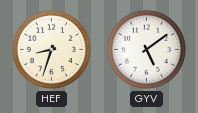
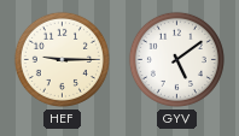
HEF: 8:33 -> 9:15 (62, 59)
